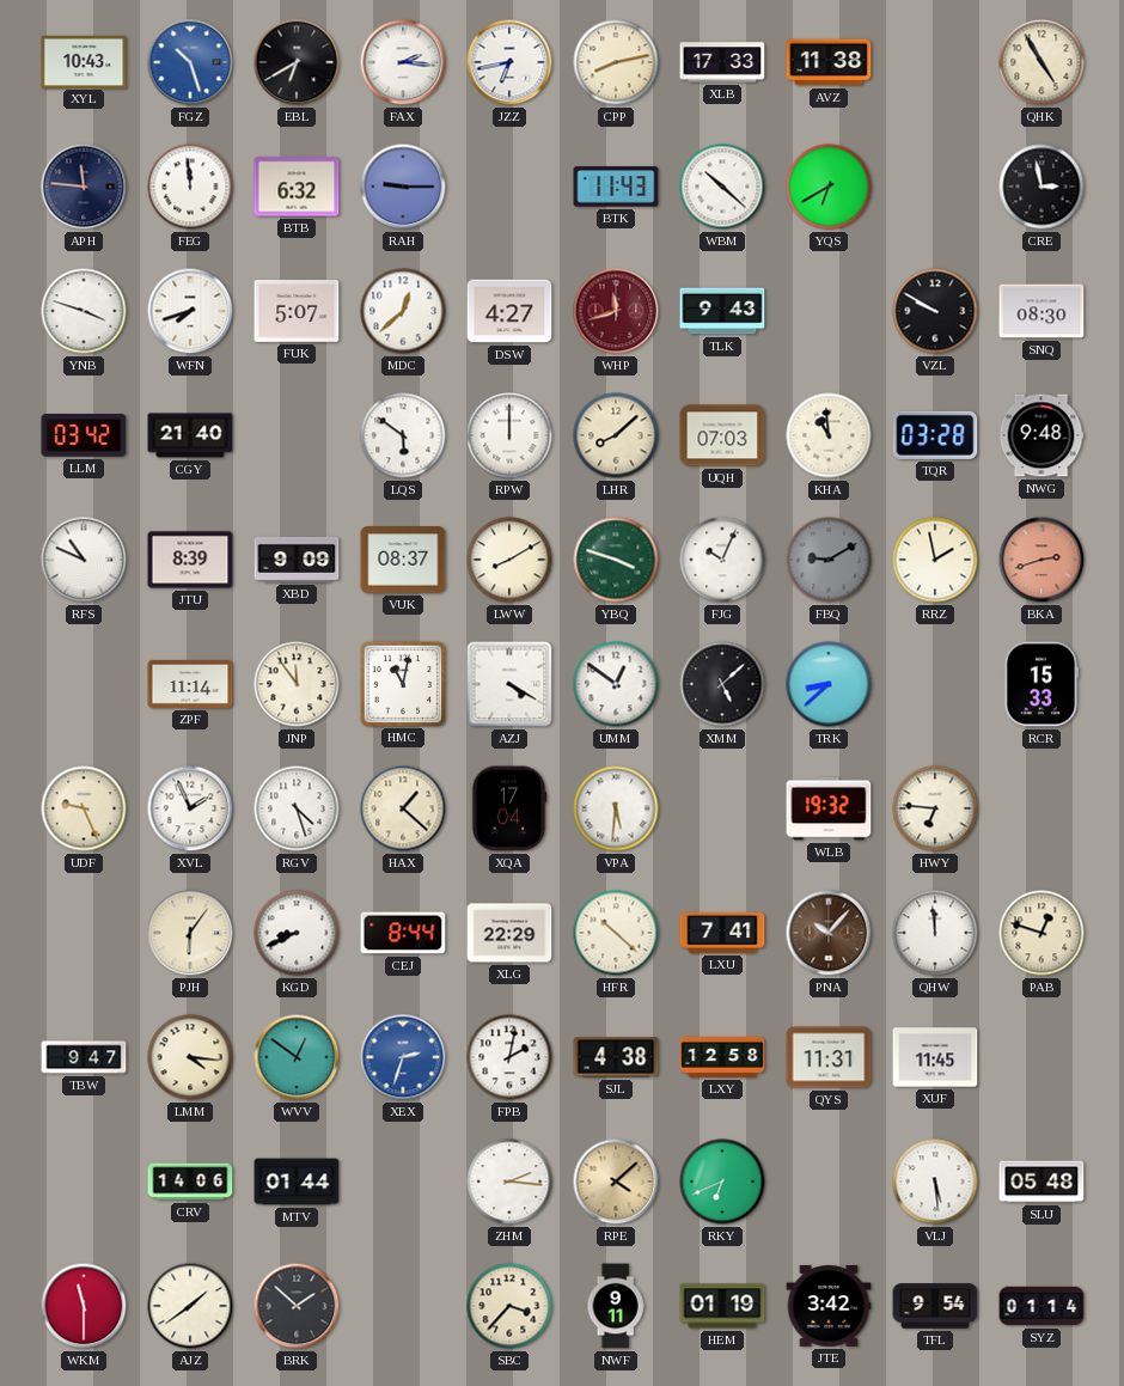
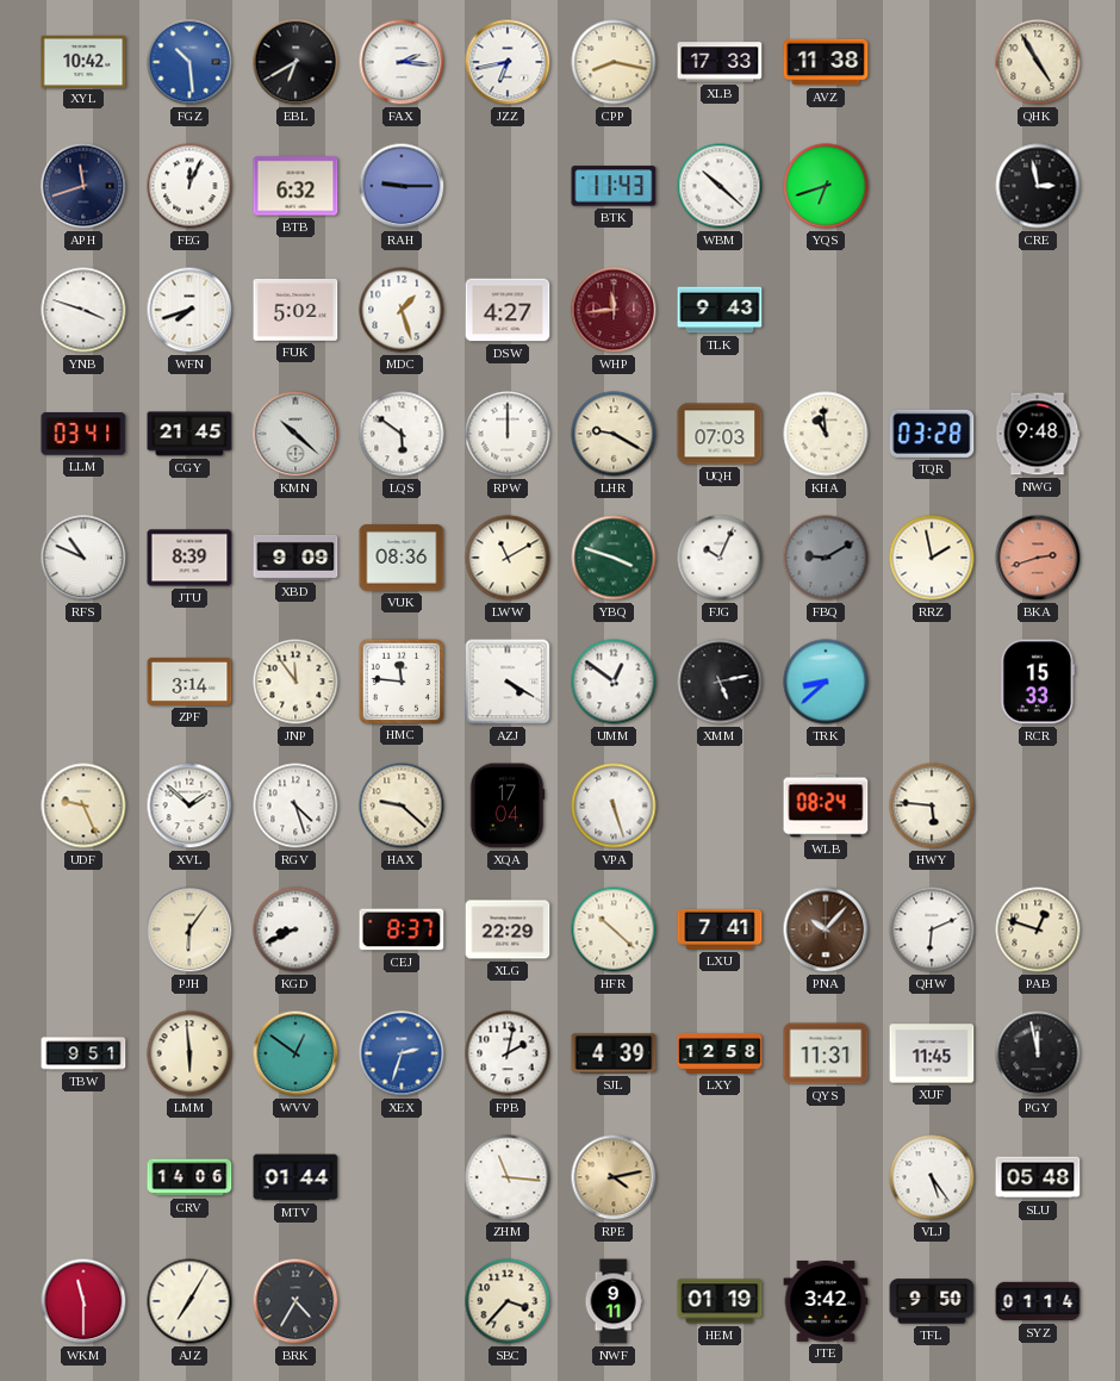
XYL: 10:43 -> 10:42 (83, 61)
FGZ: 10:27 -> 10:29 (189, 62)
CPP: 8:13 -> 8:17 (614, 62)
APH: 11:46 -> 11:42 (83, 186)
FEG: 11:59 -> 12:04 (189, 186)
YQS: 6:40 -> 6:42 (826, 186)
FUK: 5:07 -> 5:02 (295, 310)
MDC: 12:38 -> 1:27 (402, 310)
WHP: 11:42 -> 11:44 (614, 310)
VZL: 9:50 -> none (935, 311)
SNQ: 08:30 -> none (1041, 311)
LLM: 03:42 -> 03:41 (83, 434)
CGY: 21:40 -> 21:45 (189, 434)
KMN: none -> 10:22 (295, 434)
LHR: 8:08 -> 9:20 (614, 434)
VUK: 08:37 -> 08:36 (402, 558)
LWW: 8:10 -> 11:10 (508, 558)
ZPF: 11:14 -> 3:14 (189, 682)
HMC: 11:02 -> 11:46 (400, 680)
XMM: 5:08 -> 5:13 (720, 682)
XVL: 1:56 -> 1:52 (189, 805)
HAX: 1:22 -> 9:22 (402, 805)
VPA: 5:31 -> 5:27 (614, 805)
WLB: 19:32 -> 08:24 (826, 805)
HWY: 6:46 -> 5:46 (932, 805)
CEJ: 8:44 -> 8:37 (402, 929)
QHW: 11:59 -> 6:11 (932, 929)
TBW: 9:47 -> 9:51 (83, 1053)
LMM: 4:16 -> 5:59 (189, 1053)
SJL: 4:38 -> 4:39 (614, 1053)
PGY: none -> 11:58 (1038, 1053)
ZHM: 2:16 -> 11:16 (508, 1177)
RPE: 4:08 -> 4:13 (614, 1177)
RKY: 6:41 -> none (722, 1182)
VLJ: 5:29 -> 5:24 (932, 1177)
AJZ: 1:39 -> 7:05 (189, 1301)
BRK: 1:52 -> 4:35 (295, 1301)
TFL: 9:54 -> 9:50 (932, 1301)
